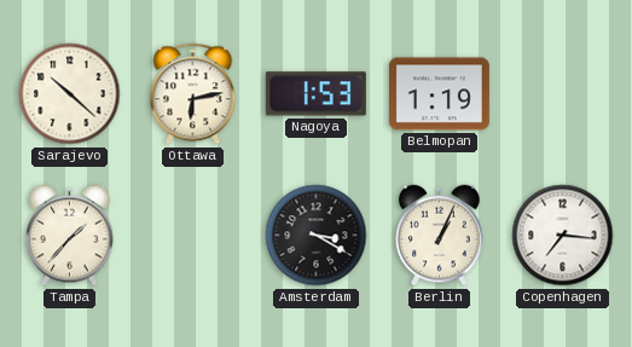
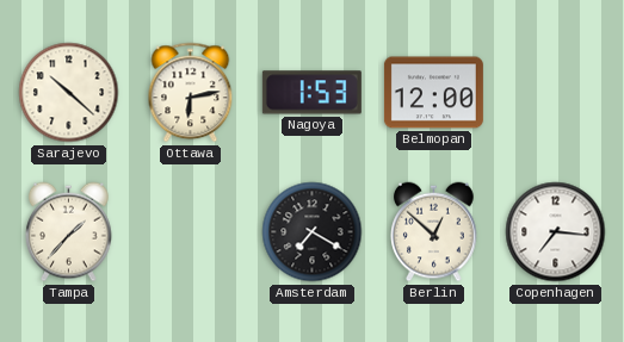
Belmopan: 1:19 -> 12:00 (433, 93)
Amsterdam: 3:20 -> 7:20 (313, 232)
Berlin: 1:04 -> 12:52 (434, 232)
